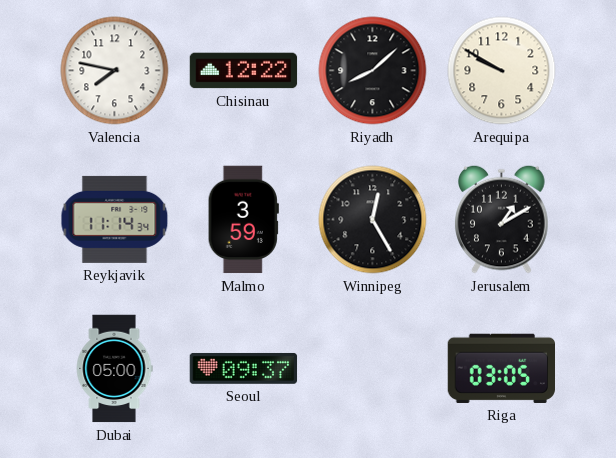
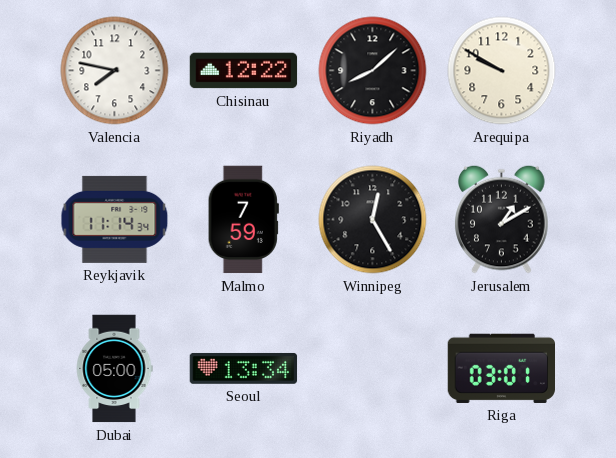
Malmo: 3:59 -> 7:59 (243, 220)
Seoul: 09:37 -> 13:34 (244, 369)
Riga: 03:05 -> 03:01 (501, 368)
